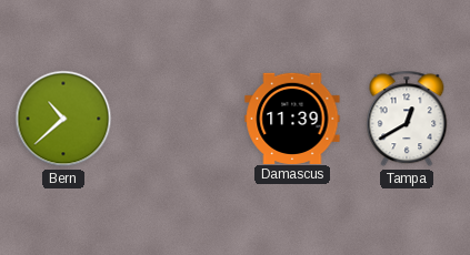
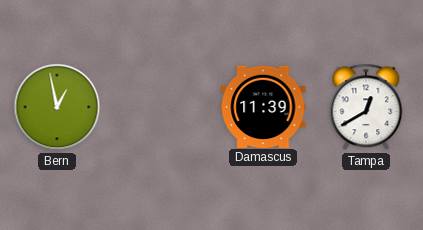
Bern: 10:38 -> 12:58 (57, 107)
